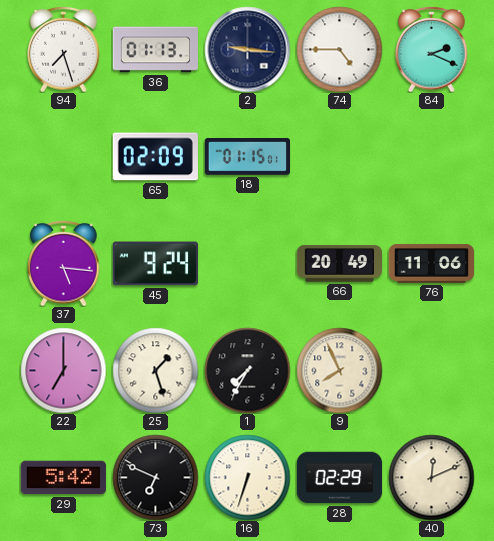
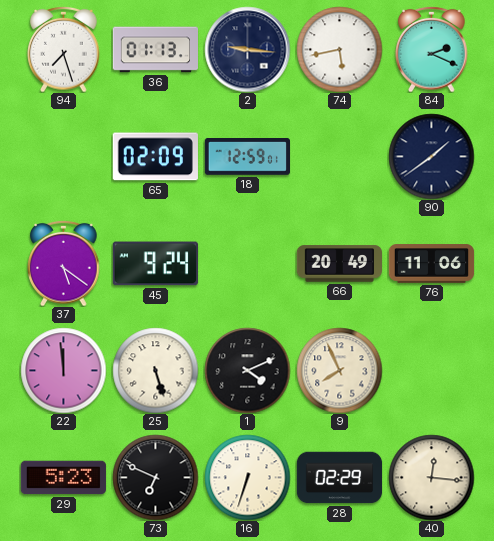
74: 4:45 -> 5:43 (339, 49)
18: 01:15 -> 12:59 (247, 157)
90: none -> 1:39 (431, 156)
37: 5:16 -> 5:21 (64, 263)
22: 7:00 -> 11:59 (63, 370)
25: 1:27 -> 5:27 (155, 370)
1: 7:35 -> 4:11 (247, 370)
29: 5:42 -> 5:23 (63, 478)
40: 12:11 -> 12:16 (431, 477)
